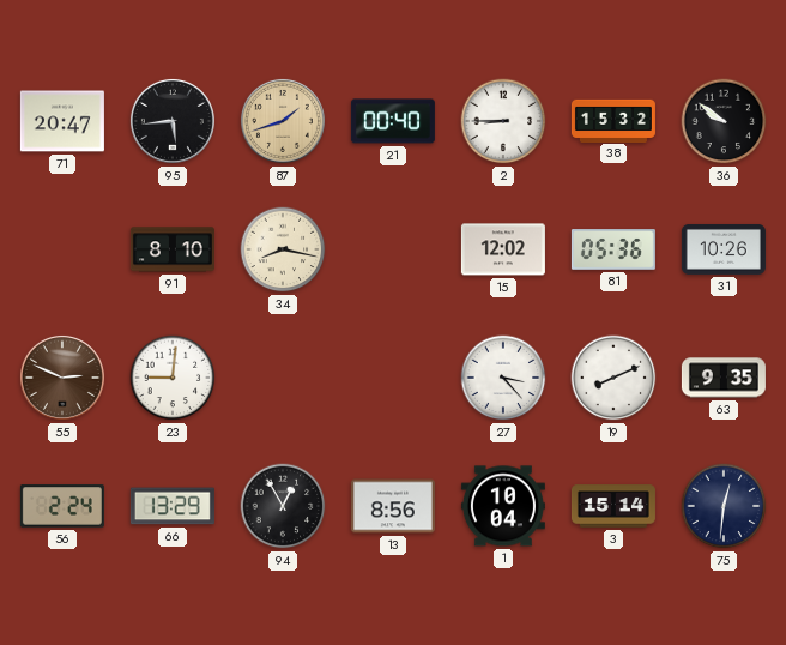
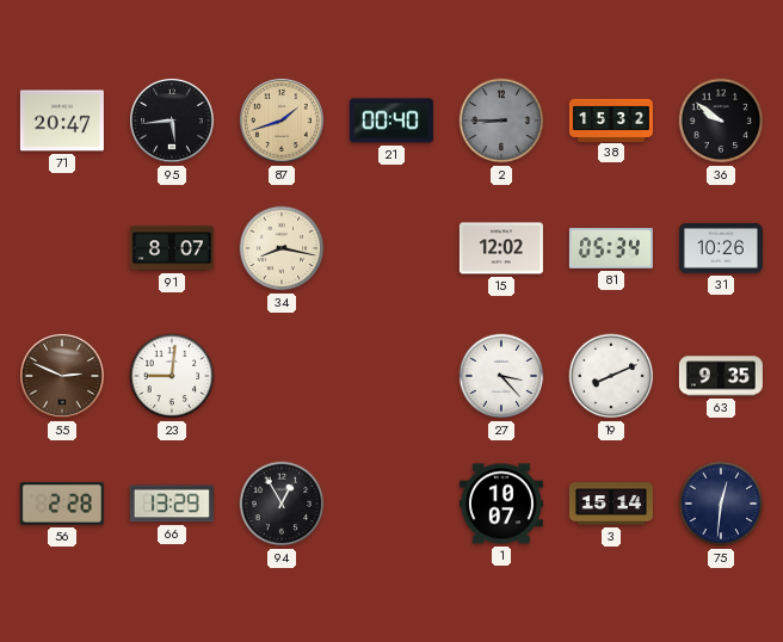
2 dial: white -> grey (501, 121)
91: 8:10 -> 8:07 (172, 248)
81: 05:36 -> 05:34 (611, 248)
56: 2:24 -> 2:28 (62, 504)
13: 8:56 -> none (393, 506)
1: 10:04 -> 10:07 (501, 504)
